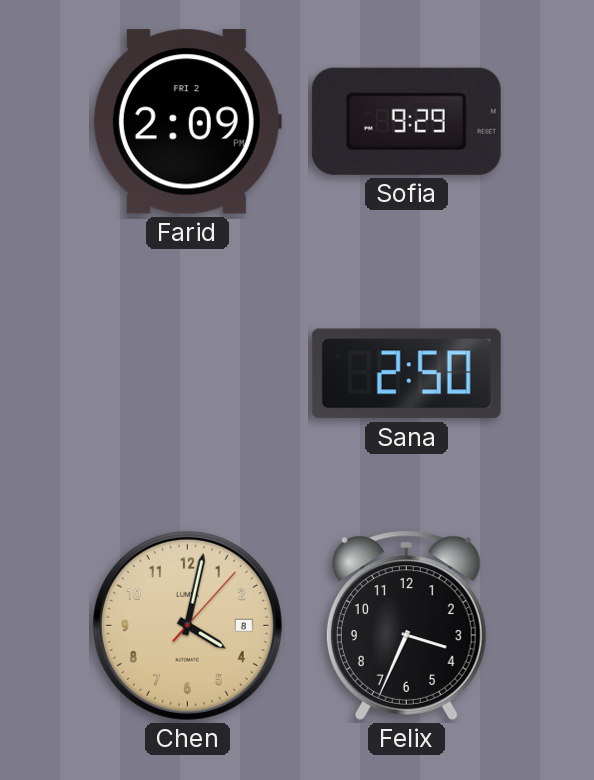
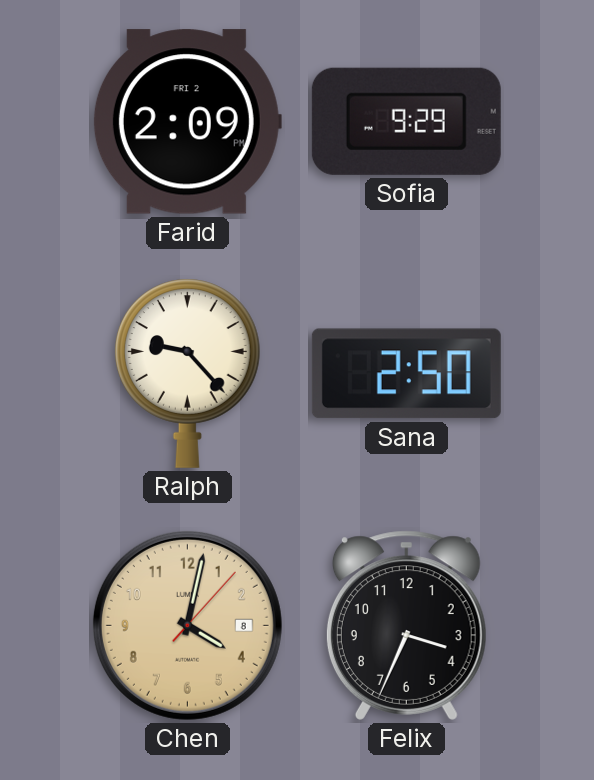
Ralph: none -> 9:23 (187, 373)
